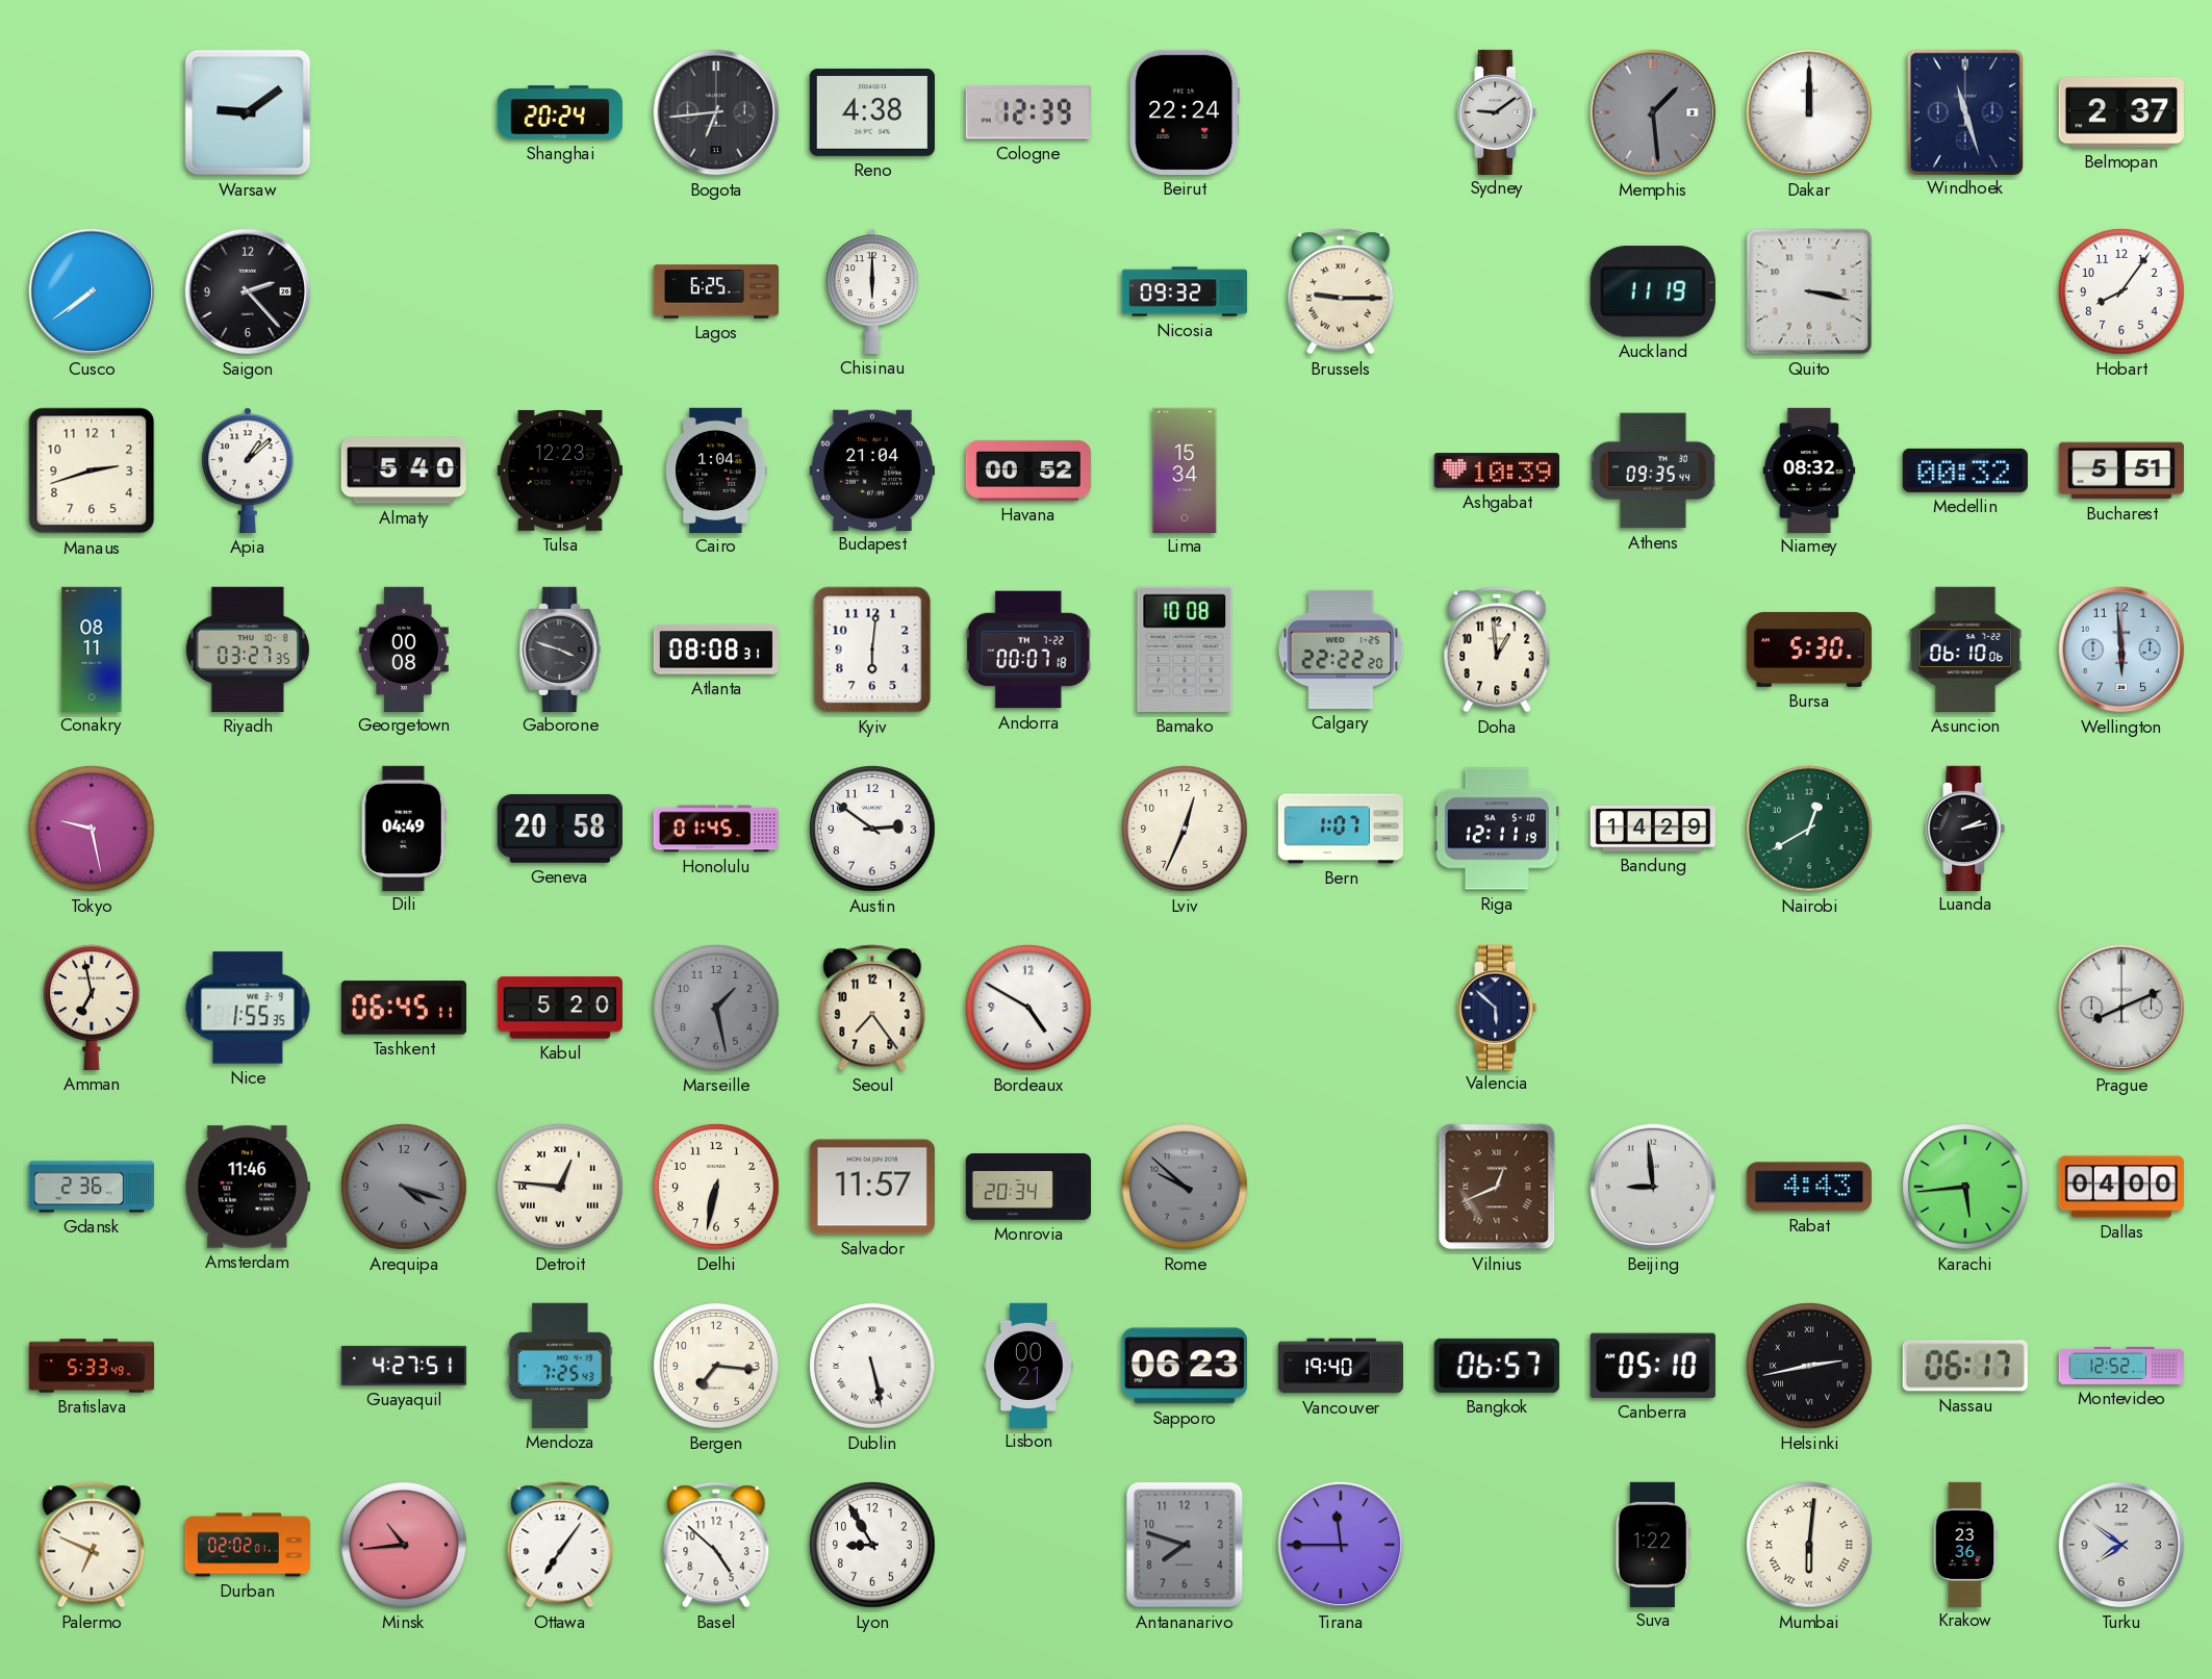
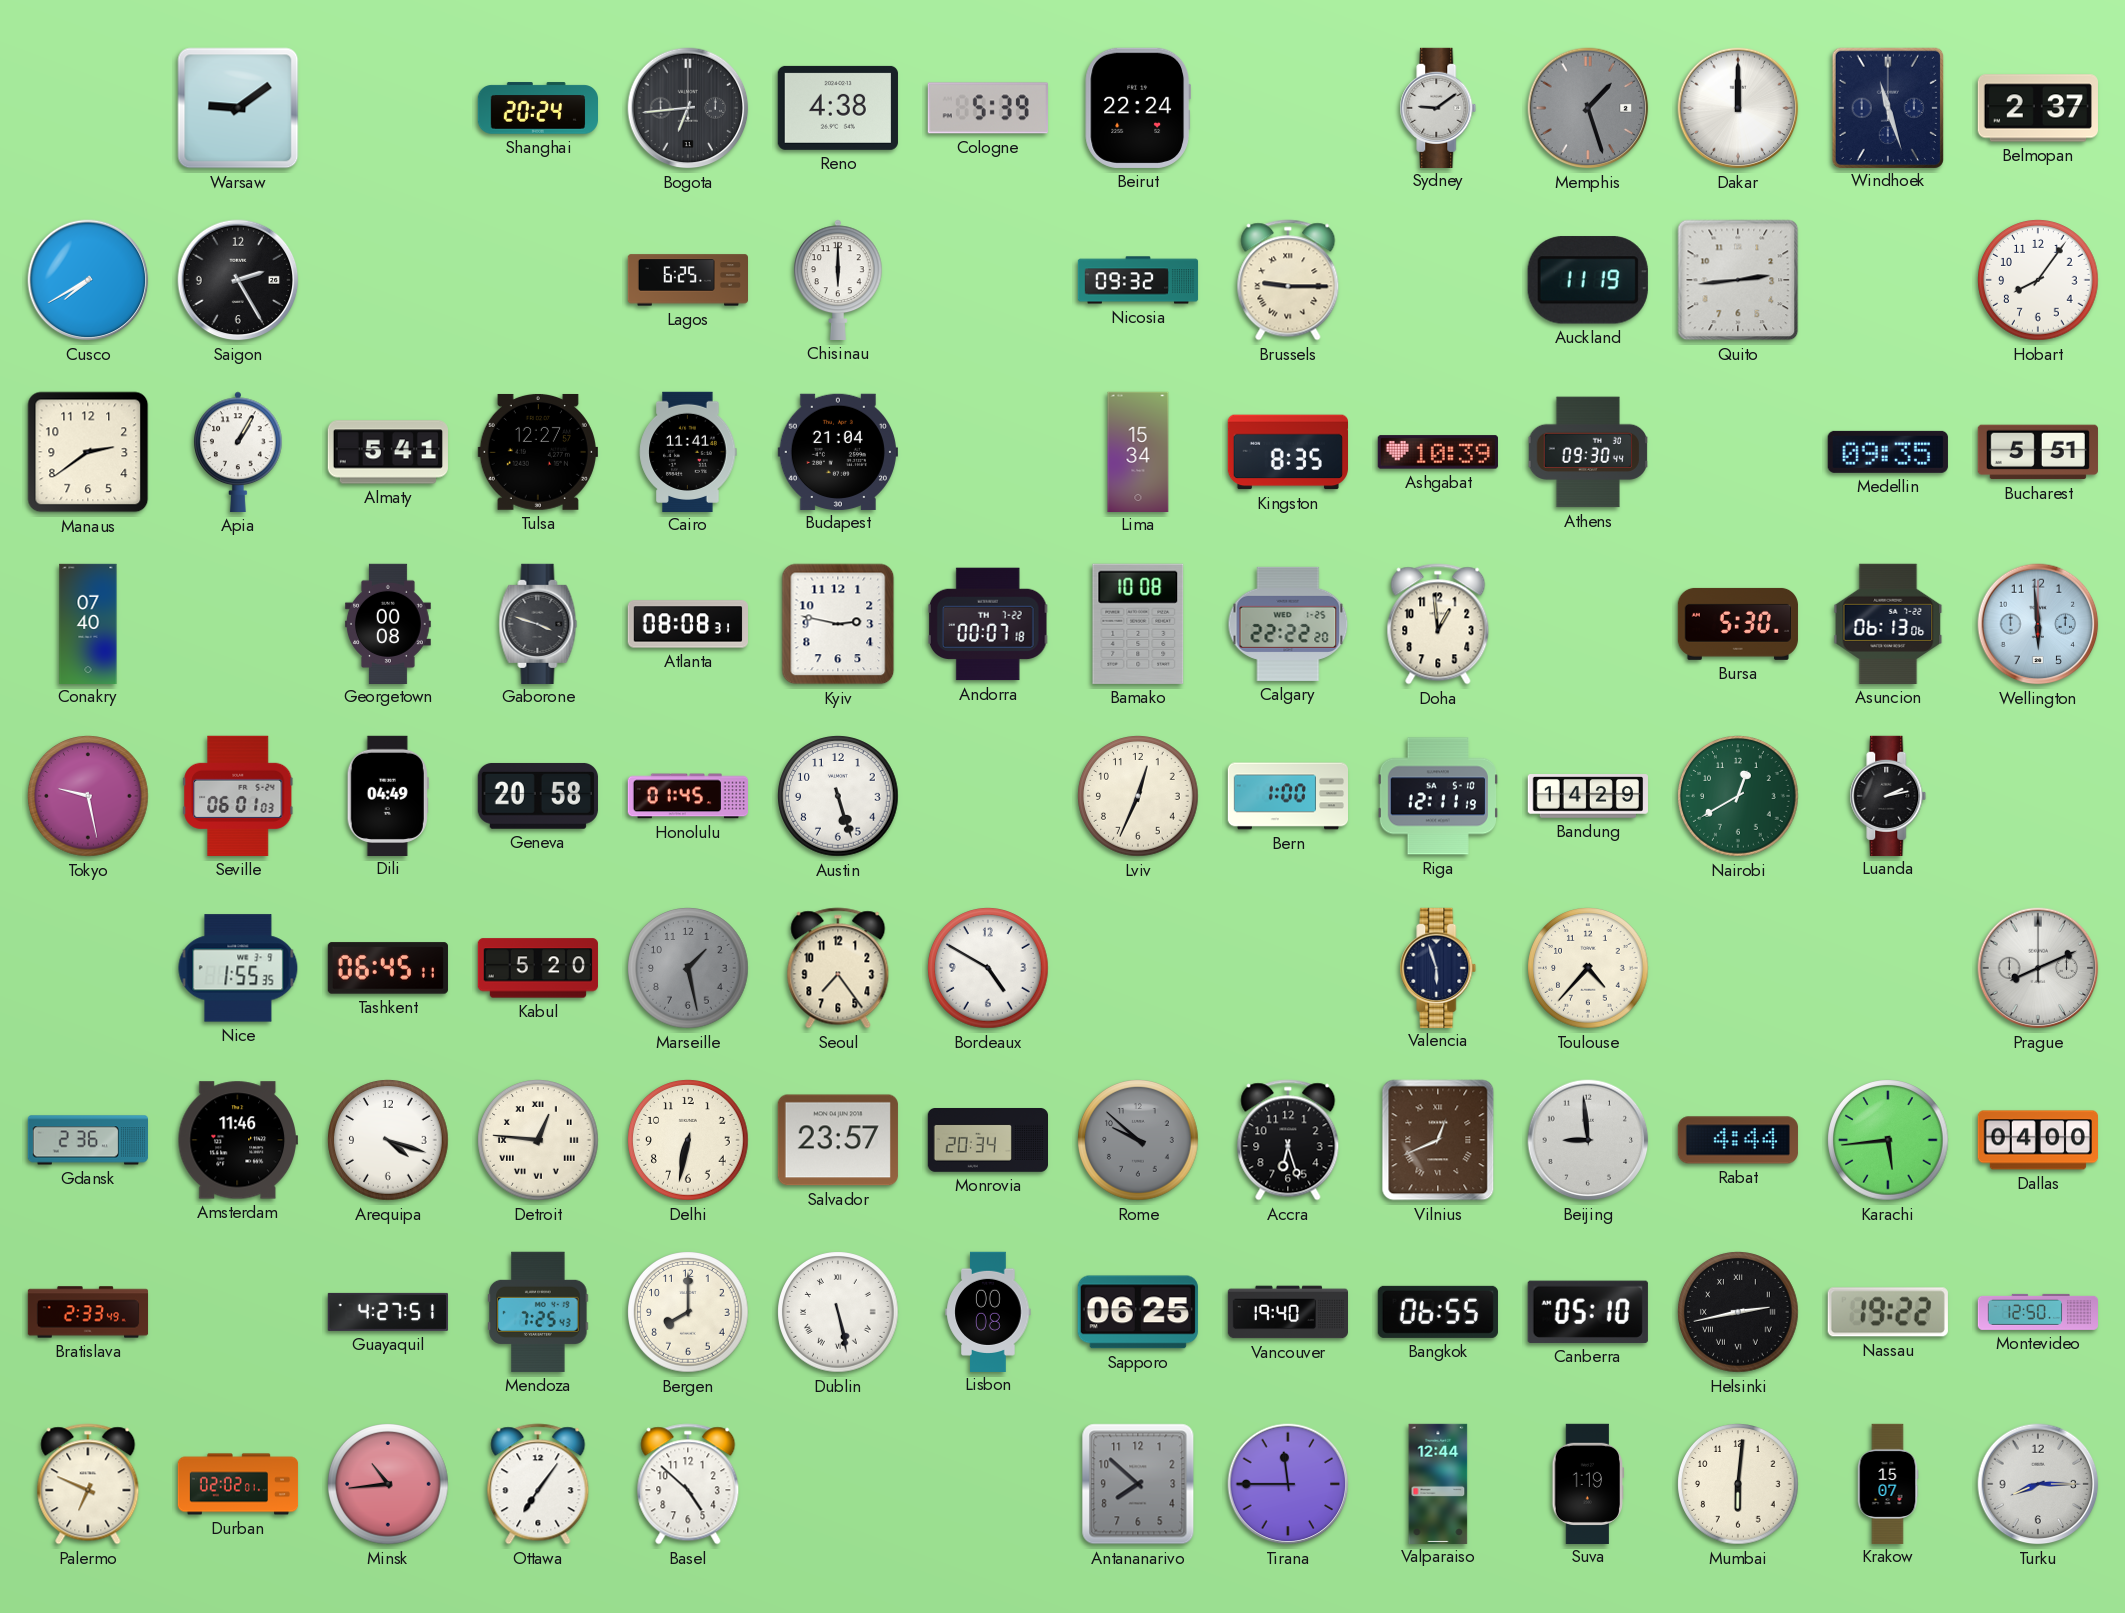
Cologne: 12:39 -> 5:39 (988, 108)
Memphis: 1:29 -> 1:27 (1588, 108)
Cusco: 7:39 -> 7:40 (88, 280)
Saigon: 2:23 -> 2:25 (238, 280)
Quito: 3:17 -> 2:44 (1738, 280)
Manaus: 2:42 -> 2:39 (88, 452)
Apia: 1:08 -> 1:05 (238, 452)
Almaty: 5:40 -> 5:41 (387, 452)
Tulsa: 12:23 -> 12:27 (538, 452)
Cairo: 1:04 -> 11:41 (688, 451)
Havana: 00:52 -> none (1027, 470)
Kingston: none -> 8:35 (1287, 452)
Athens: 09:35 -> 09:30 (1587, 452)
Niamey: 08:32 -> none (1809, 469)
Medellin: 00:32 -> 09:35 (1888, 452)
Conakry: 08:11 -> 07:40 (88, 623)
Riyadh: 03:27 -> none (248, 650)
Kyiv: 6:01 -> 2:47 (838, 624)
Asuncion: 06:10 -> 06:13 (1888, 624)
Seville: none -> 06:01 (238, 796)
Austin: 2:51 -> 5:27 (838, 796)
Bern: 1:07 -> 1:00 (1287, 796)
Amman: 6:58 -> none (93, 1008)
Valencia: 5:52 -> 5:57 (1438, 967)
Toulouse: none -> 4:37 (1588, 968)
Arequipa dial: grey -> white (388, 1140)
Salvador: 11:57 -> 23:57 (838, 1140)
Accra: none -> 6:27 (1288, 1140)
Rabat: 4:43 -> 4:44 (1738, 1140)
Bratislava: 5:33 -> 2:33 (88, 1312)
Bergen: 7:16 -> 8:00 (688, 1312)
Lisbon: 00:21 -> 00:08 (988, 1311)
Sapporo: 06:23 -> 06:25 (1138, 1312)
Bangkok: 06:57 -> 06:55 (1438, 1312)
Nassau: 06:17 -> 19:22 (1888, 1312)
Montevideo: 12:52 -> 12:50 (2037, 1312)
Lyon: 8:55 -> none (872, 1545)
Antananarivo: 7:48 -> 7:52 (1138, 1484)
Valparaiso: none -> 12:44 (1438, 1483)
Suva: 1:22 -> 1:19 (1588, 1483)
Mumbai numerals: Roman -> Arabic (1738, 1484)
Krakow: 23:36 -> 15:07 (1888, 1483)
Turku: 7:51 -> 8:15 (2038, 1484)
